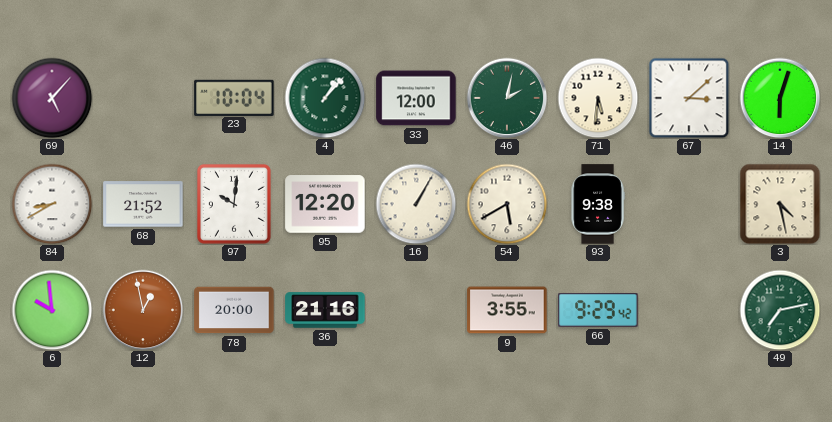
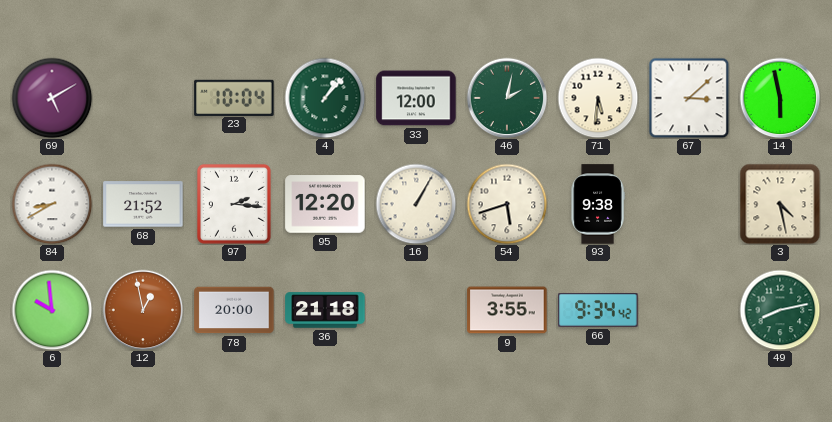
69: 5:07 -> 5:10 (52, 98)
14: 6:03 -> 5:58 (780, 98)
97: 10:01 -> 2:16 (234, 204)
54: 5:40 -> 5:42 (507, 204)
36: 21:16 -> 21:18 (325, 310)
66: 9:29 -> 9:34 (598, 311)
49: 7:13 -> 8:13 (780, 310)
